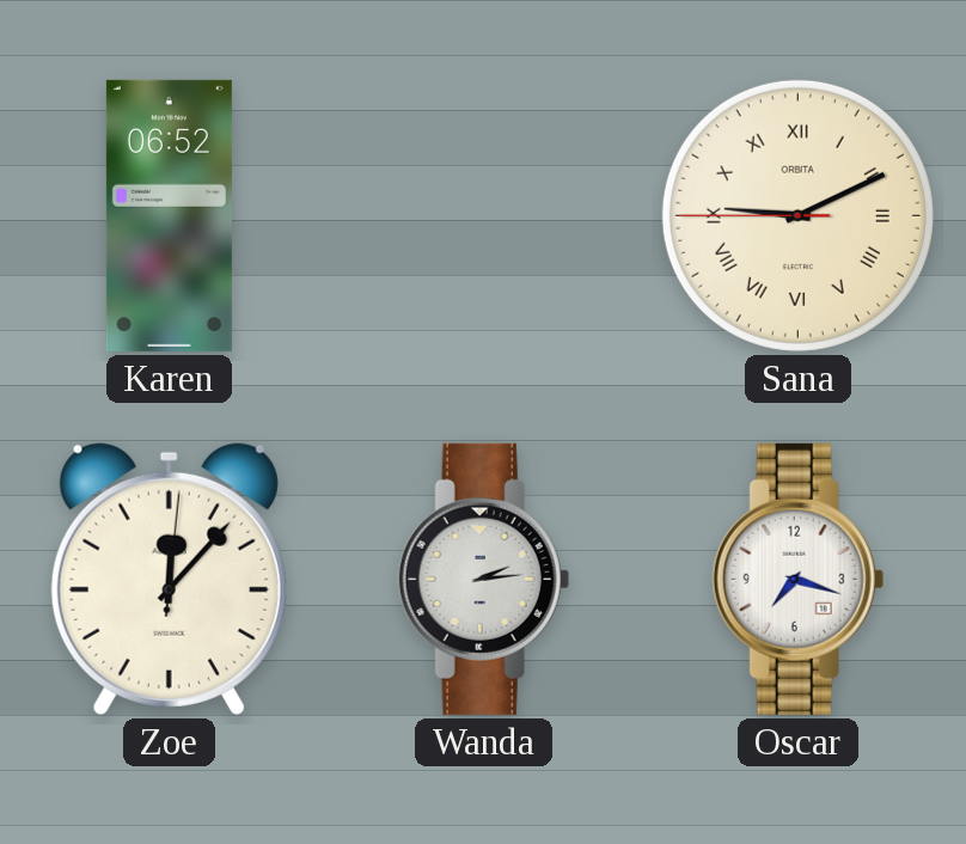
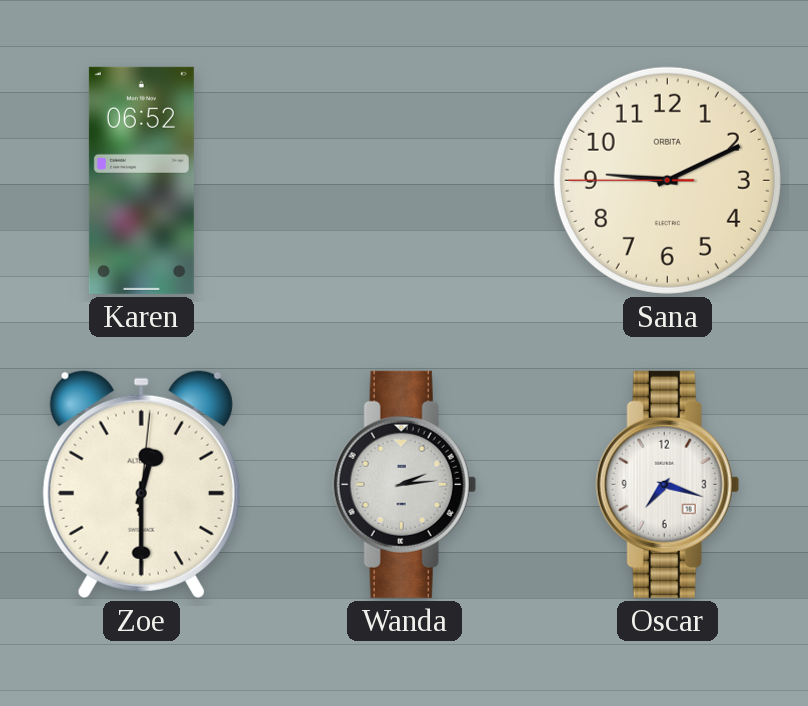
Sana numerals: Roman -> Arabic (667, 180)
Zoe: 12:07 -> 12:30 (141, 484)
